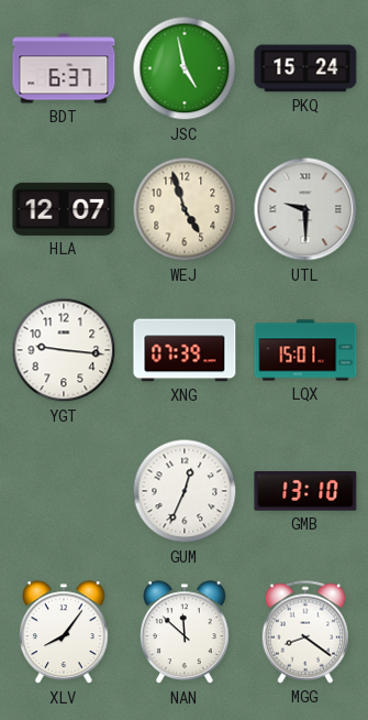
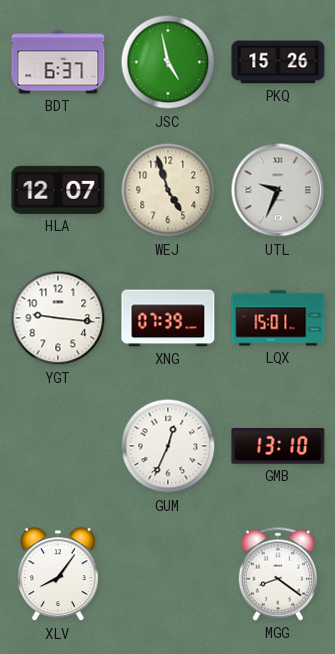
PKQ: 15:24 -> 15:26 (278, 62)
UTL: 9:30 -> 9:34 (278, 190)
NAN: 11:52 -> none (186, 633)
